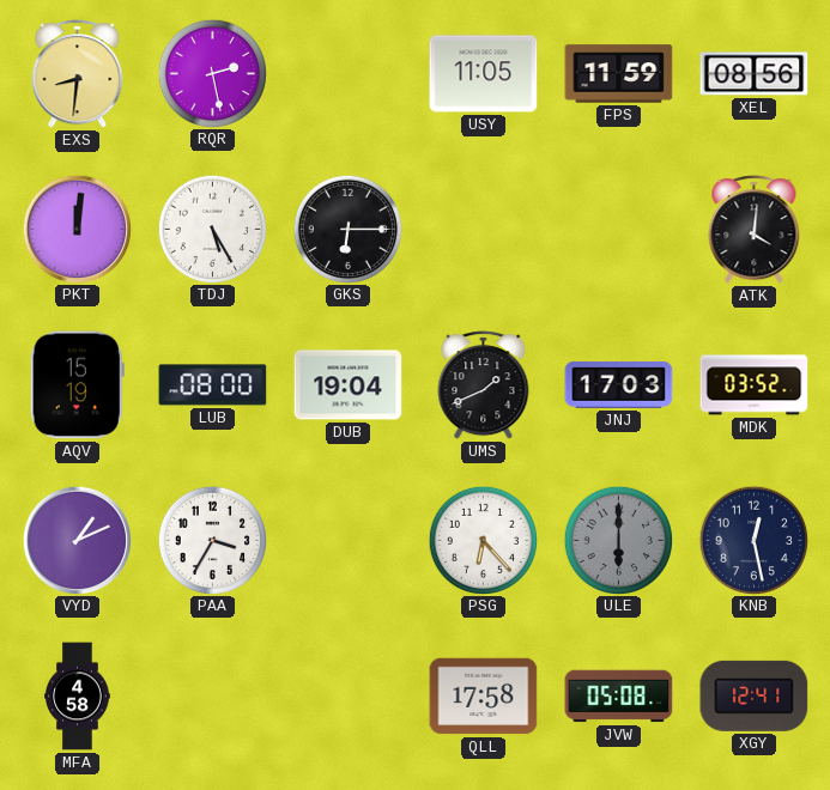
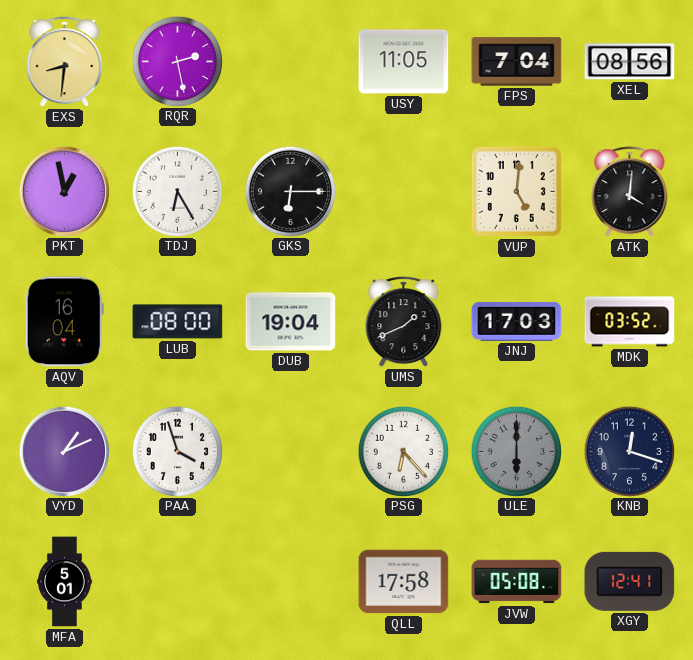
FPS: 11:59 -> 7:04 (517, 62)
PKT: 12:01 -> 12:58 (64, 191)
TDJ: 5:25 -> 6:25 (177, 191)
VUP: none -> 5:01 (516, 191)
AQV: 15:19 -> 16:04 (64, 322)
PAA: 3:35 -> 3:57 (177, 451)
KNB: 12:28 -> 12:18 (629, 451)
MFA: 4:58 -> 5:01 (65, 582)
